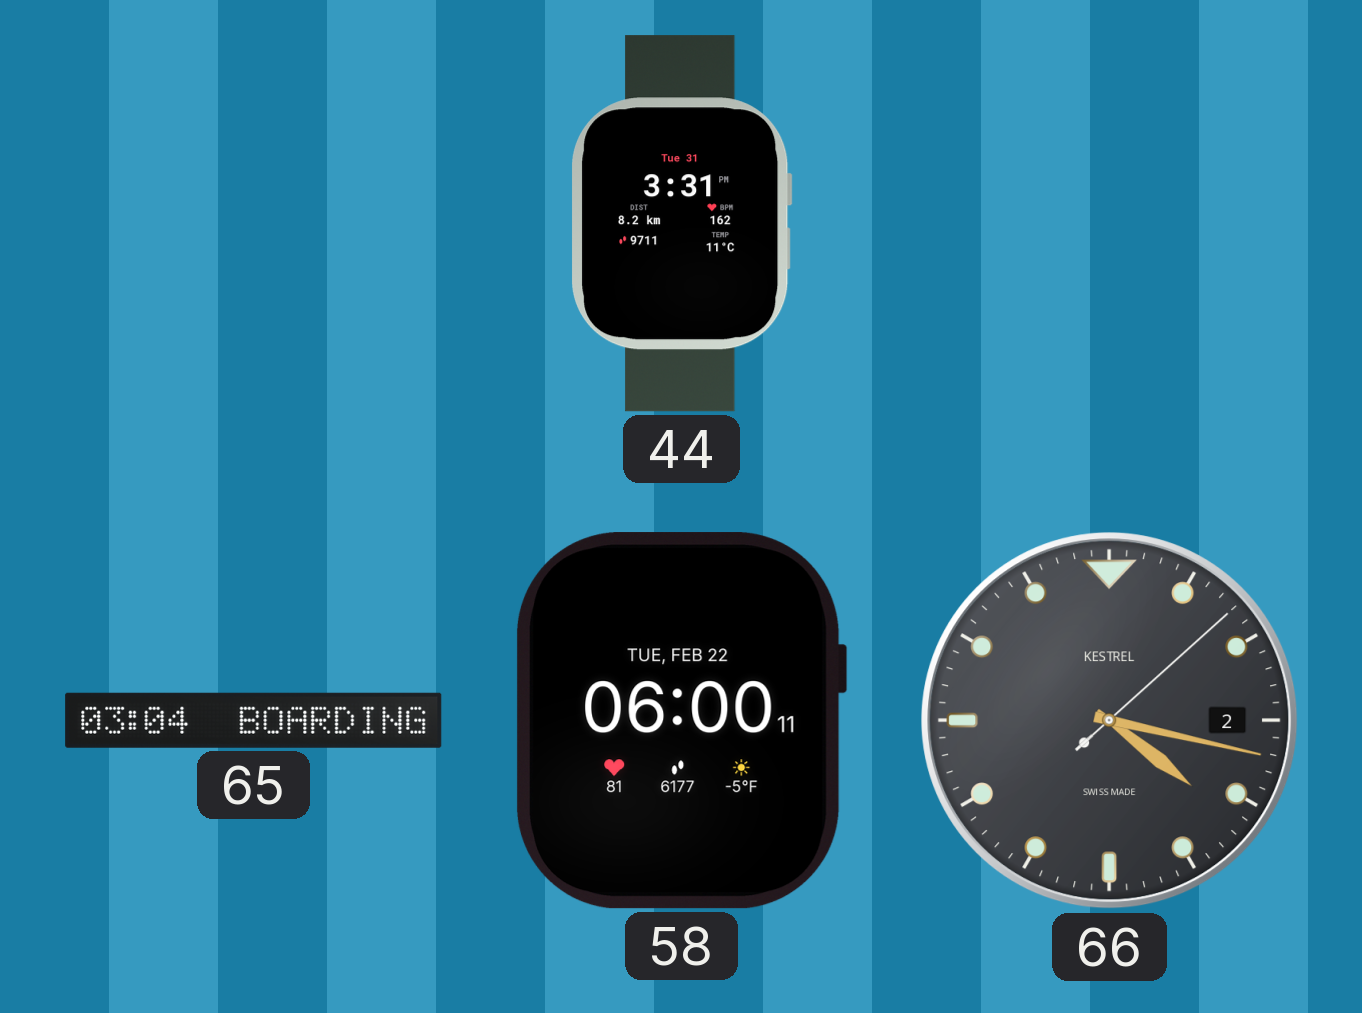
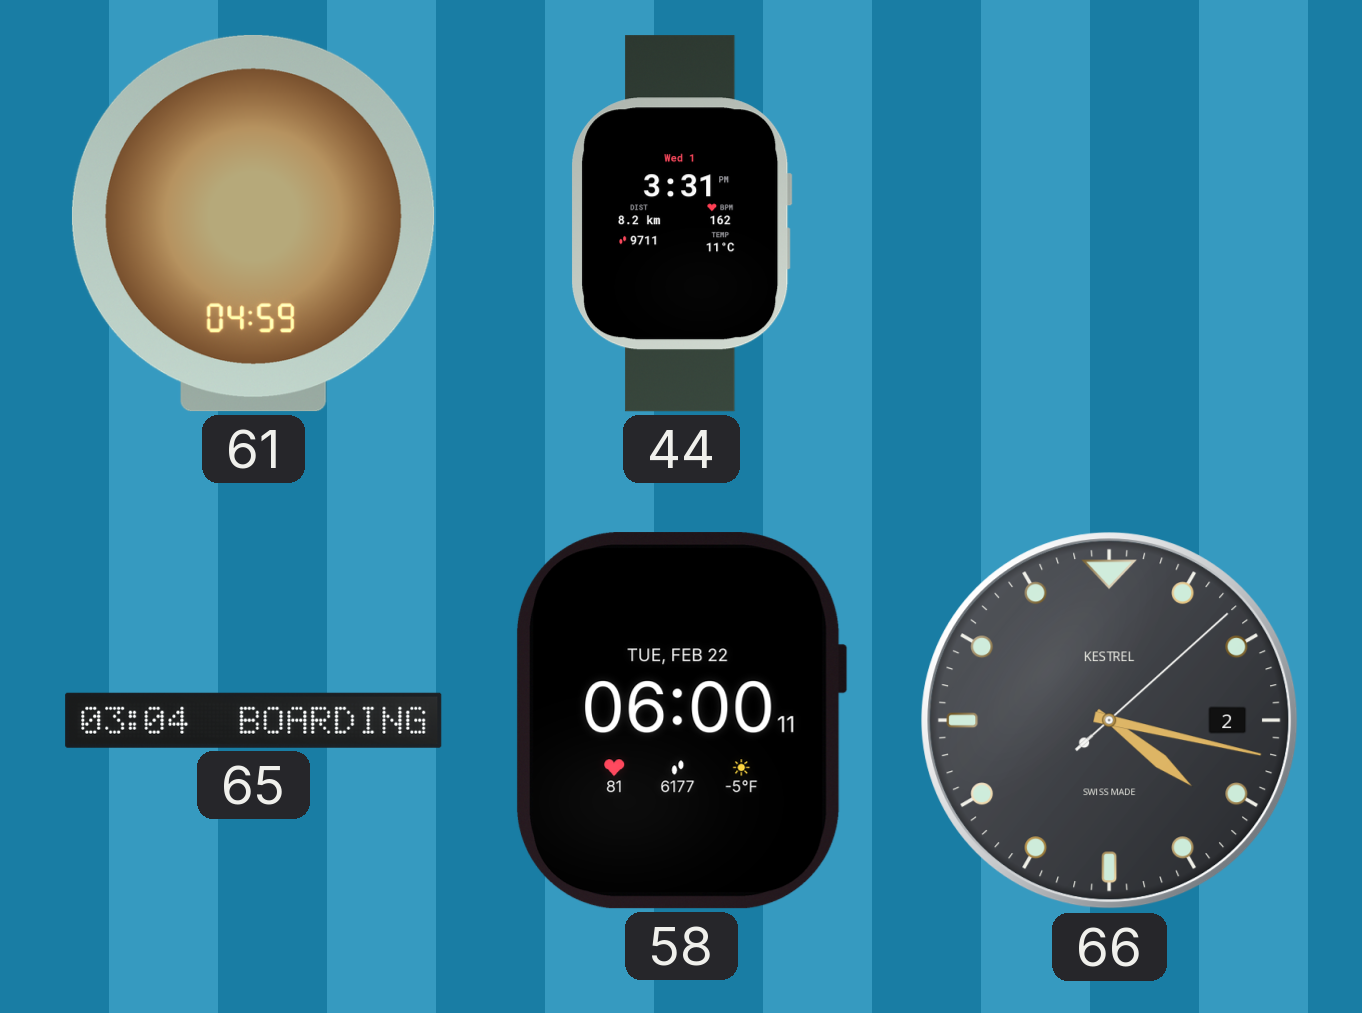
61: none -> 04:59 (253, 223)
44 date: Tue 31 -> Wed 1 (682, 224)
